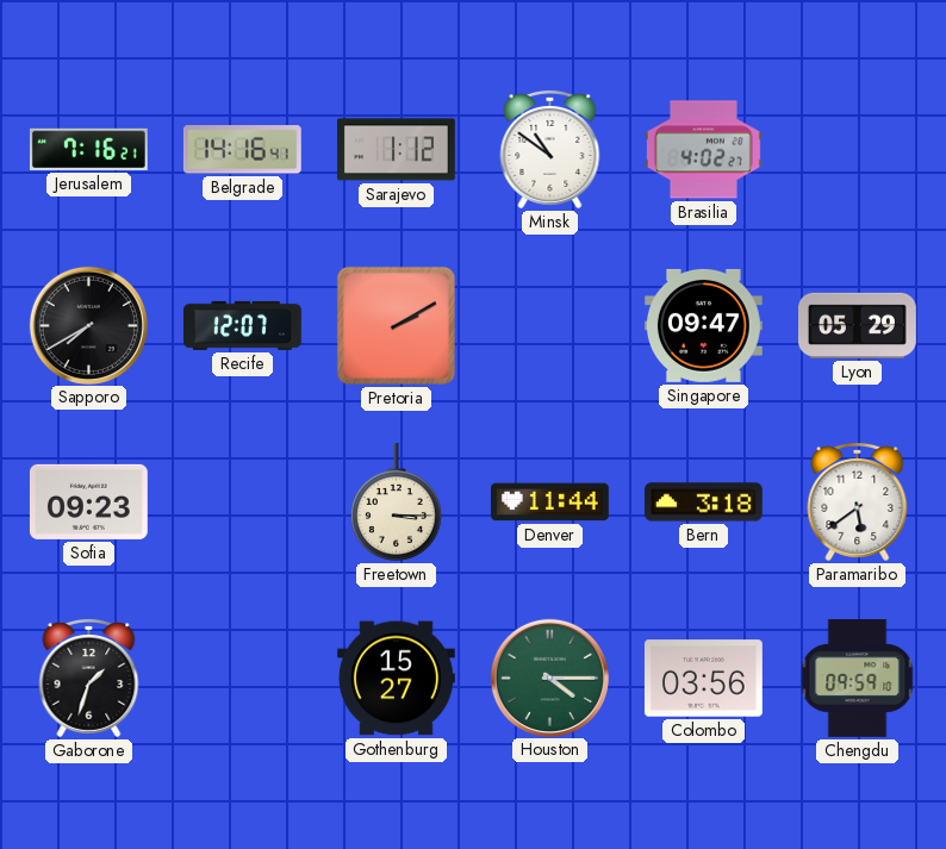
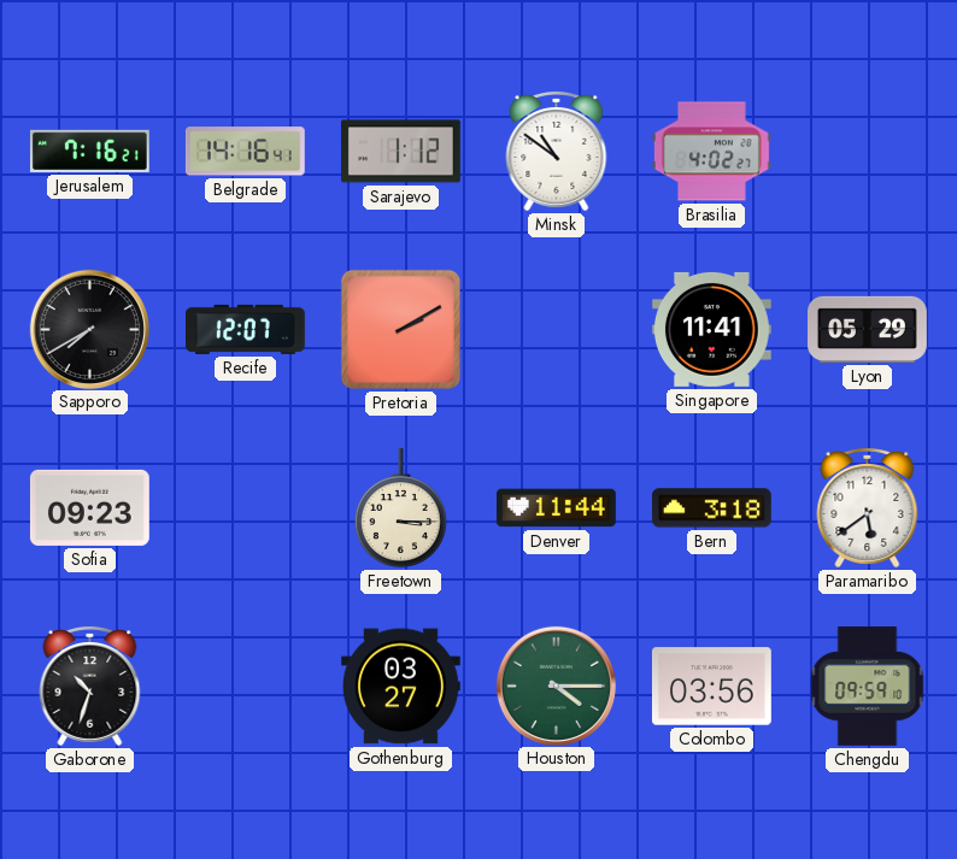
Singapore: 09:47 -> 11:41 (711, 329)
Gaborone: 1:33 -> 10:33 (90, 686)
Gothenburg: 15:27 -> 03:27 (401, 687)
